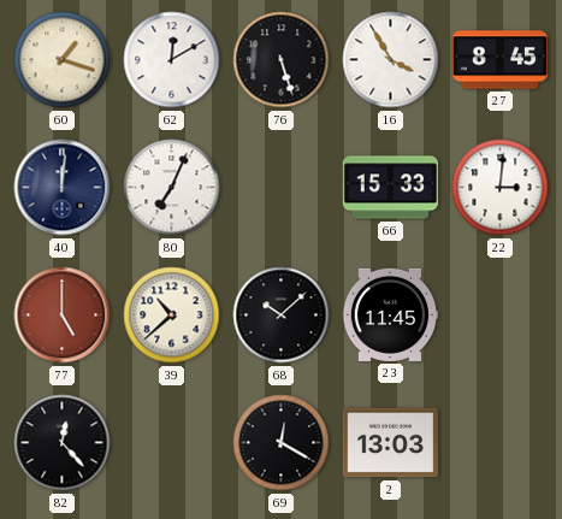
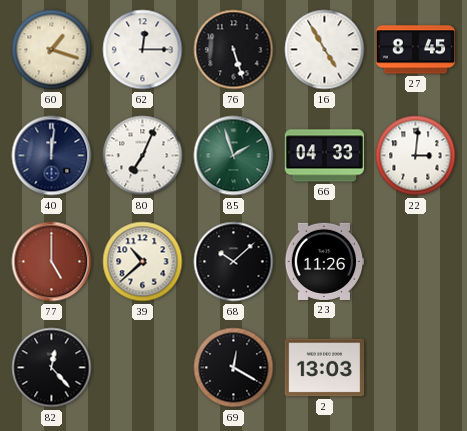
62: 12:10 -> 12:15 (143, 50)
16: 3:55 -> 4:55 (325, 50)
85: none -> 1:57 (234, 156)
66: 15:33 -> 04:33 (325, 156)
23: 11:45 -> 11:26 (324, 261)
